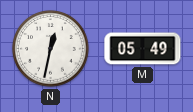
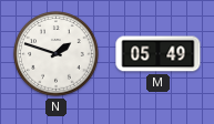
N: 12:32 -> 1:48 (57, 54)
